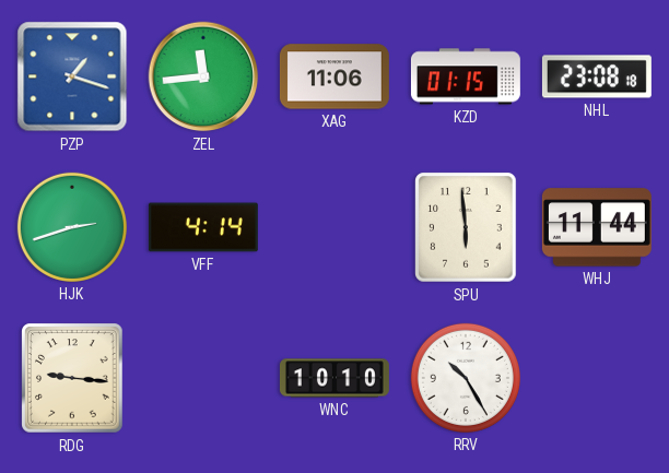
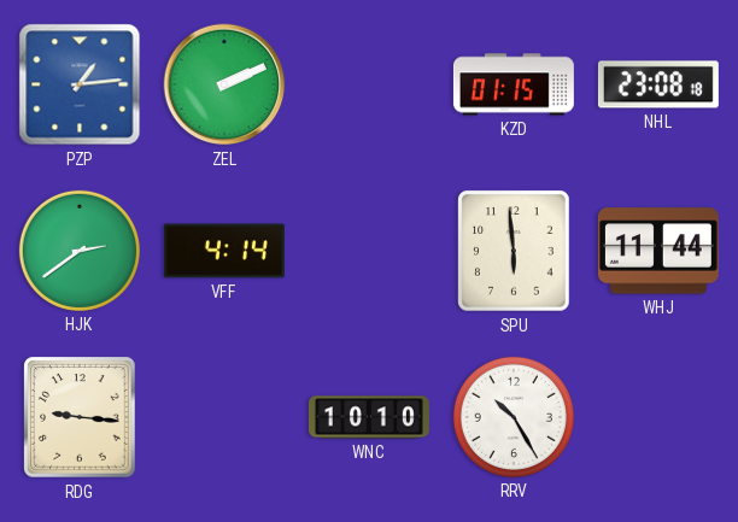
PZP: 1:18 -> 1:14 (80, 84)
ZEL: 11:44 -> 2:11 (224, 84)
XAG: 11:06 -> none (334, 76)
HJK: 2:42 -> 2:39 (80, 251)
